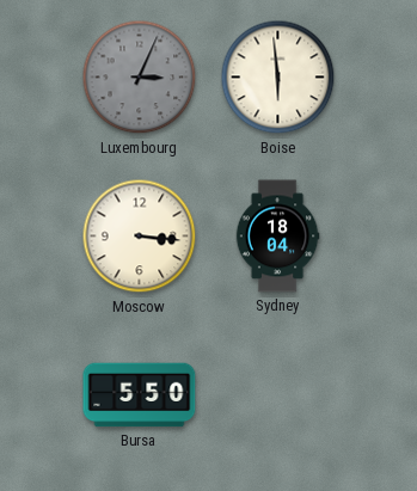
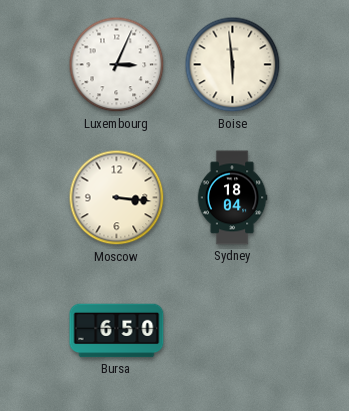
Luxembourg dial: grey -> white (117, 65)
Bursa: 5:50 -> 6:50 (117, 331)
